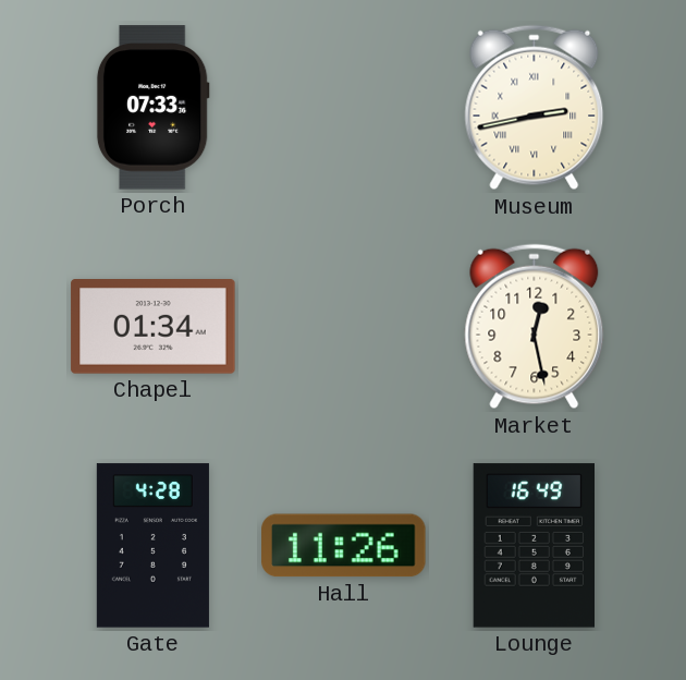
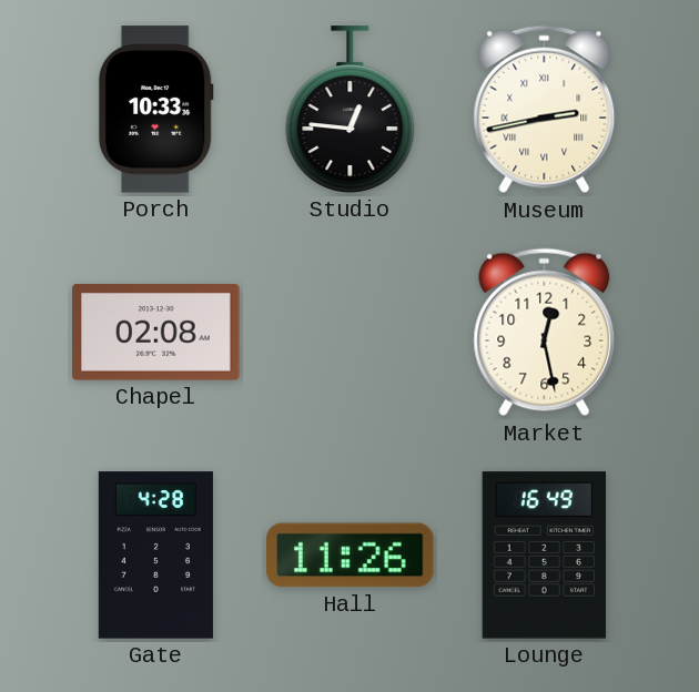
Porch: 07:33 -> 10:33 (155, 110)
Studio: none -> 12:46 (351, 110)
Chapel: 01:34 -> 02:08 (156, 333)
